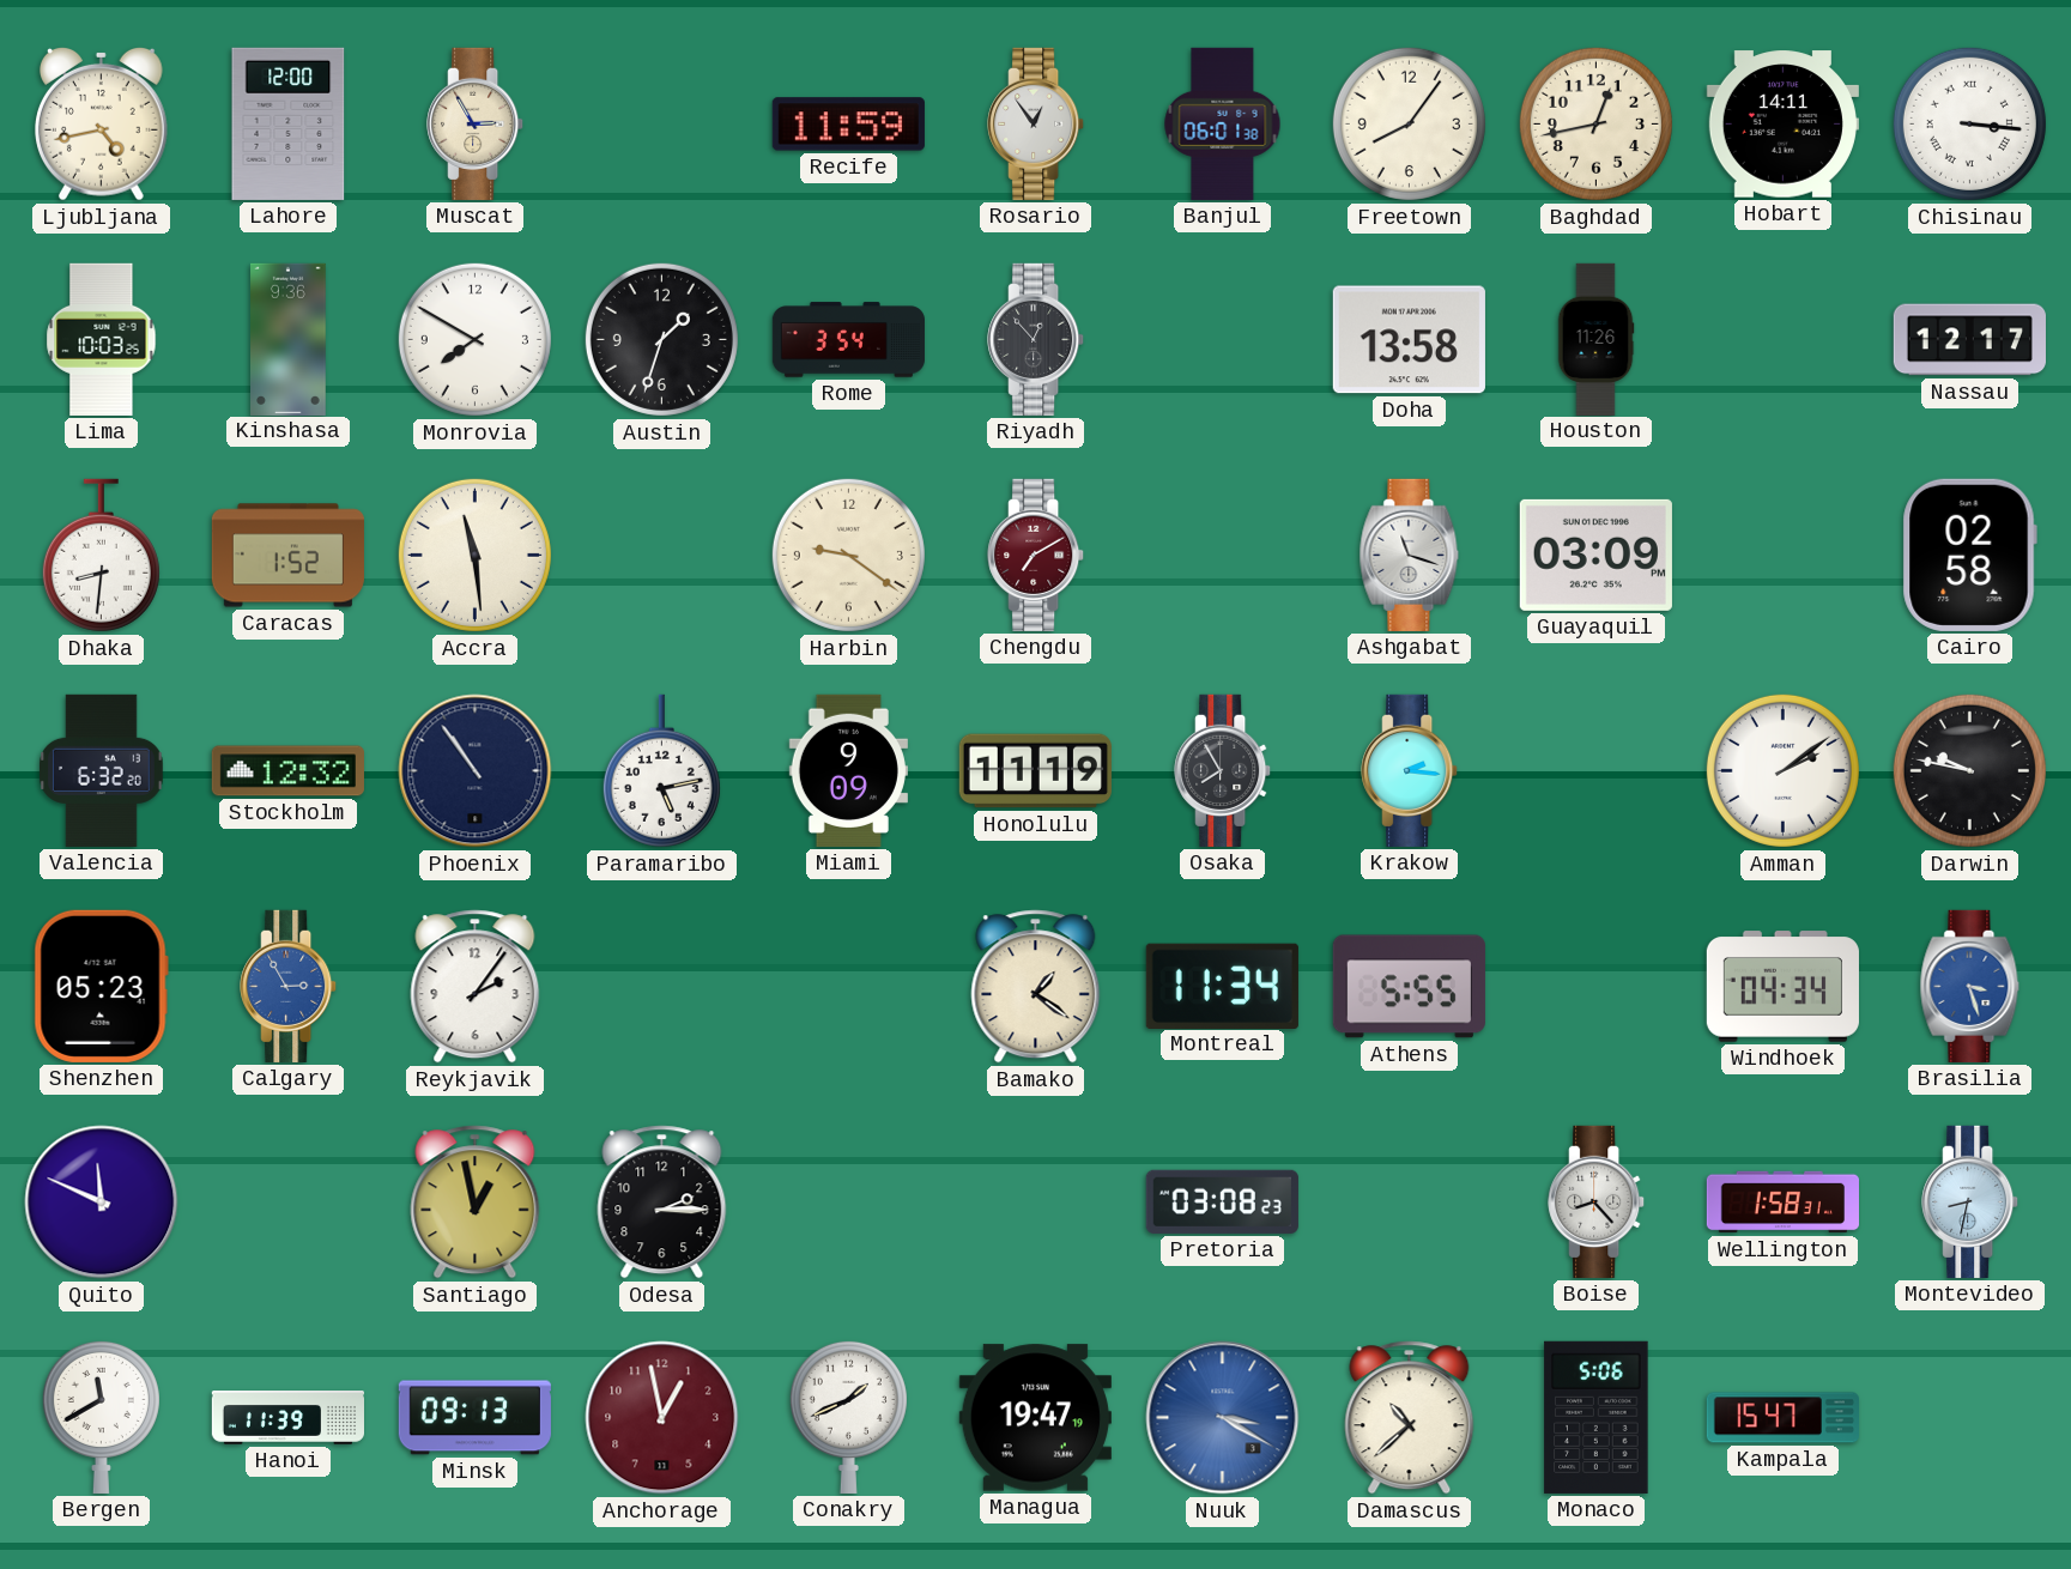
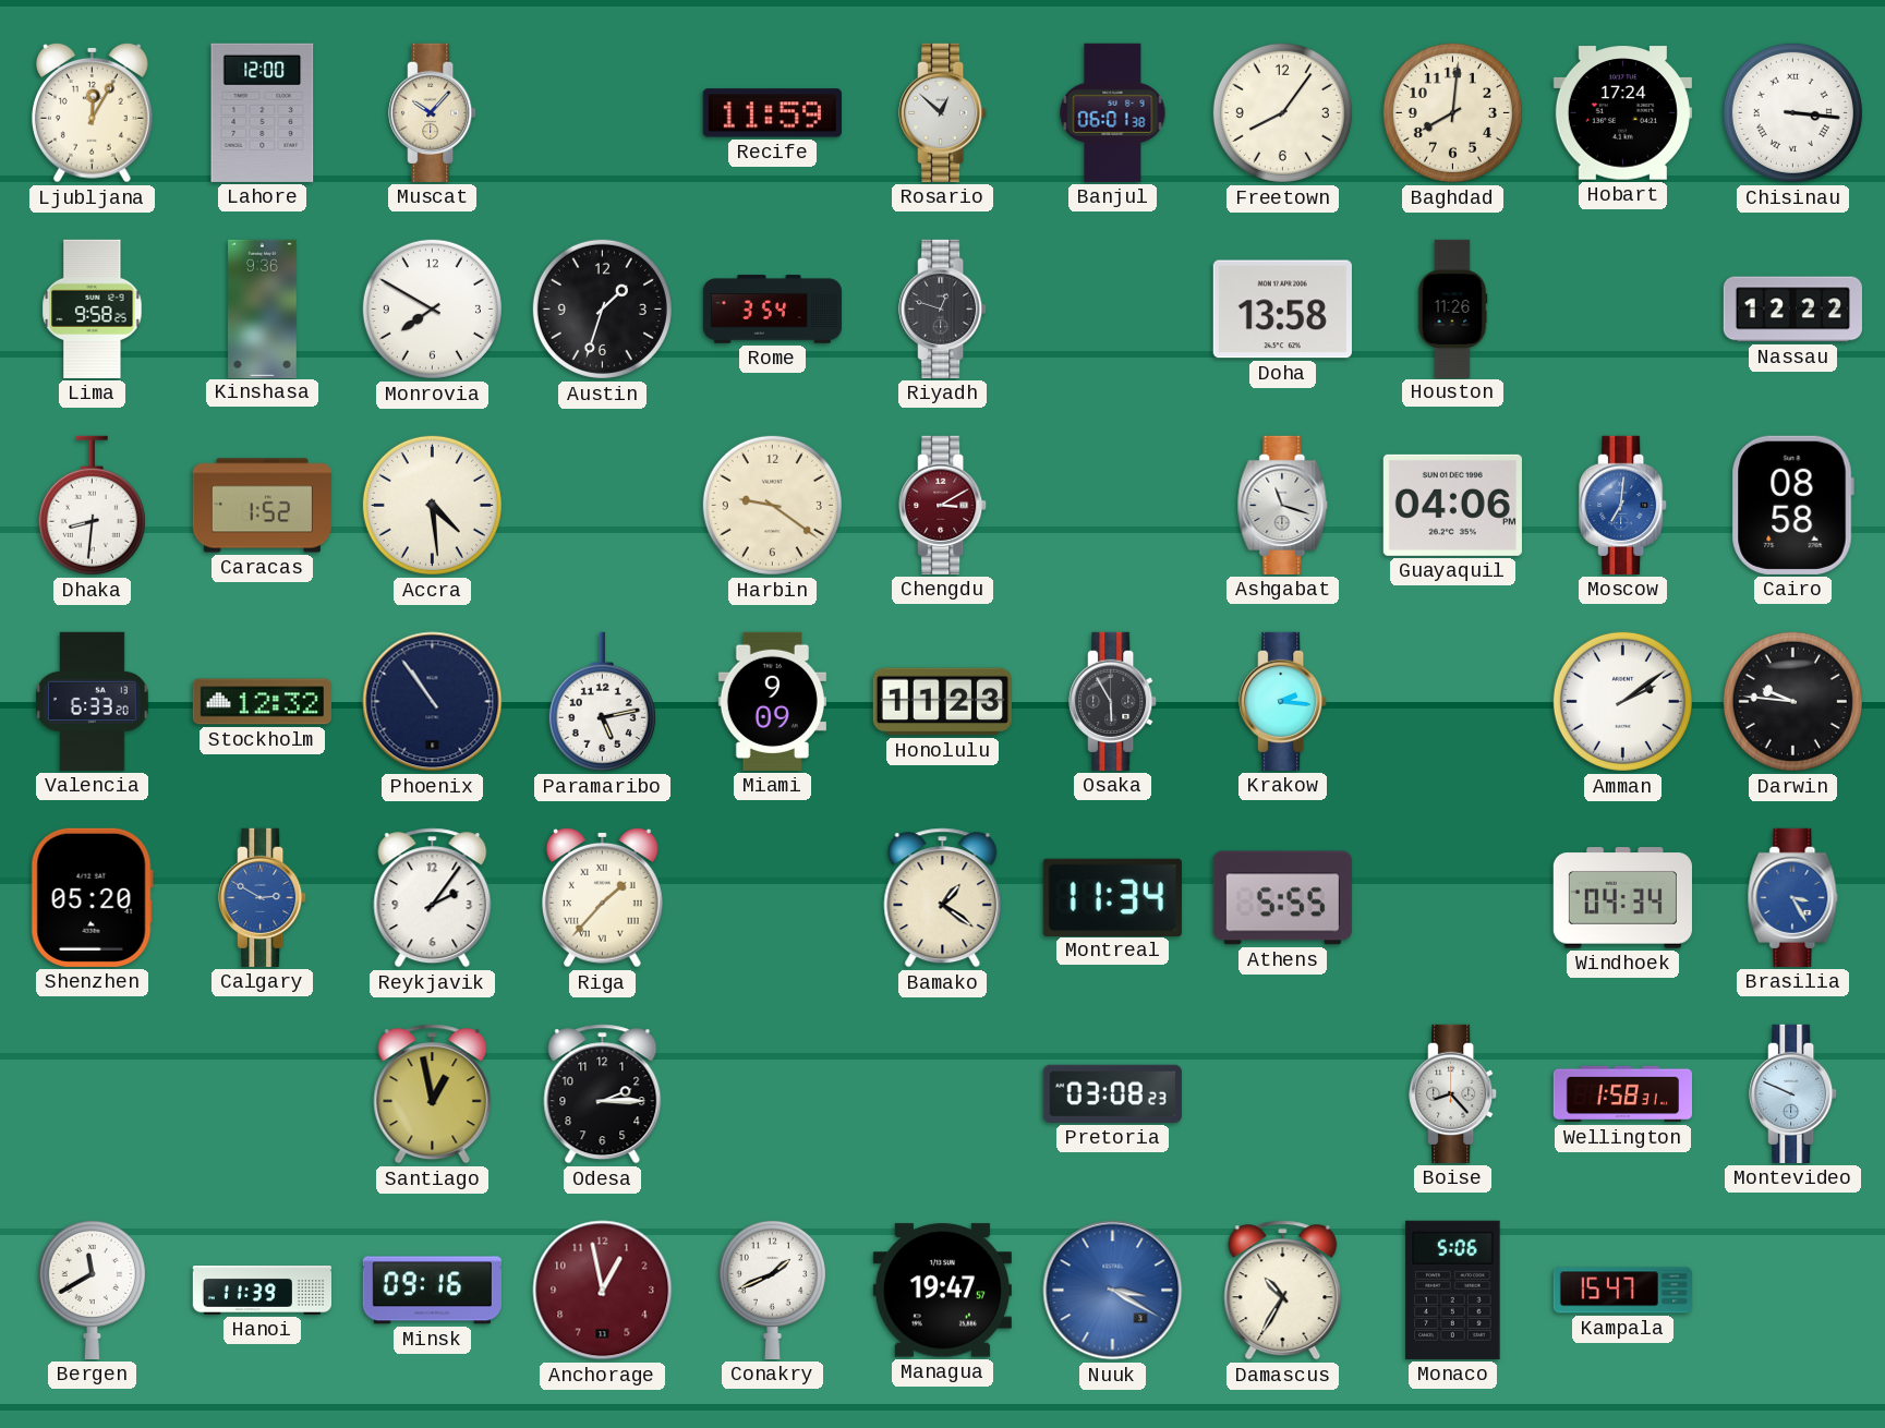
Ljubljana: 4:43 -> 12:05 (93, 112)
Muscat: 2:55 -> 10:07 (433, 112)
Rosario: 12:54 -> 12:52 (943, 112)
Baghdad: 12:43 -> 8:01 (1452, 112)
Hobart: 14:11 -> 17:24 (1622, 113)
Lima: 10:03 -> 9:58 (93, 308)
Riyadh: 12:53 -> 12:48 (943, 308)
Nassau: 12:17 -> 12:22 (1792, 310)
Accra: 11:29 -> 4:29 (432, 505)
Chengdu: 7:10 -> 3:10 (943, 505)
Guayaquil: 03:09 -> 04:06 (1452, 505)
Moscow: none -> 7:01 (1623, 505)
Cairo: 02:58 -> 08:58 (1792, 505)
Valencia: 6:32 -> 6:33 (93, 701)
Honolulu: 11:19 -> 11:23 (942, 702)
Osaka: 7:55 -> 5:55 (1113, 701)
Darwin: 9:47 -> 9:46 (1792, 701)
Shenzhen: 05:23 -> 05:20 (92, 897)
Calgary: 2:55 -> 2:50 (263, 897)
Riga: none -> 1:37 (603, 897)
Brasilia: 3:27 -> 3:25 (1793, 897)
Quito: 11:49 -> none (102, 1203)
Montevideo: 8:32 -> 9:49 (1793, 1093)
Minsk: 09:13 -> 09:16 (432, 1291)
Managua: 19:47:19 -> 19:47:57 (942, 1291)
Damascus: 10:38 -> 10:35 (1283, 1291)
